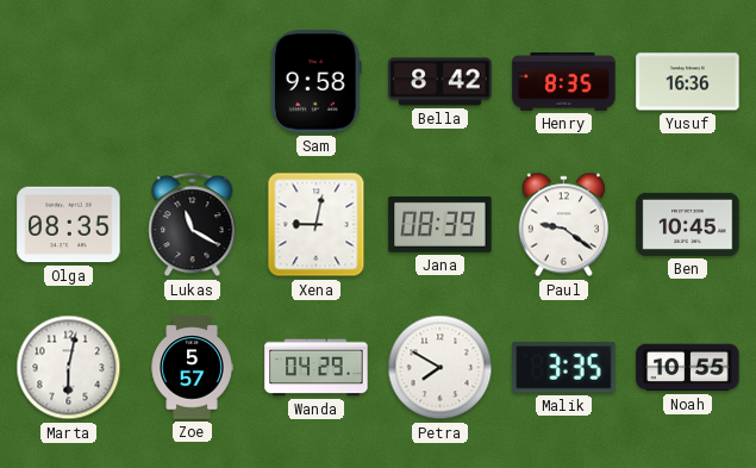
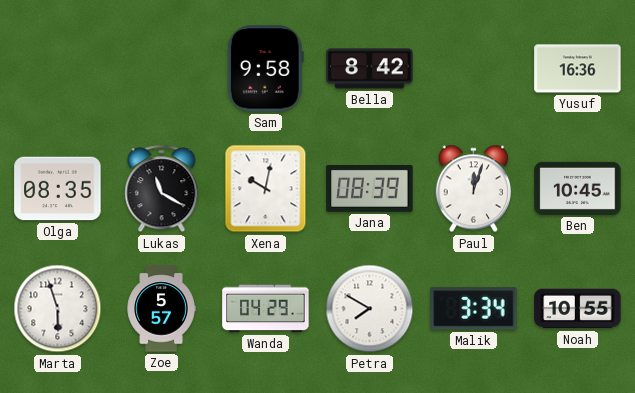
Henry: 8:35 -> none (564, 82)
Xena: 9:02 -> 10:02 (266, 189)
Paul: 9:21 -> 12:03 (473, 189)
Marta: 6:02 -> 5:57 (58, 309)
Malik: 3:35 -> 3:34 (474, 309)
